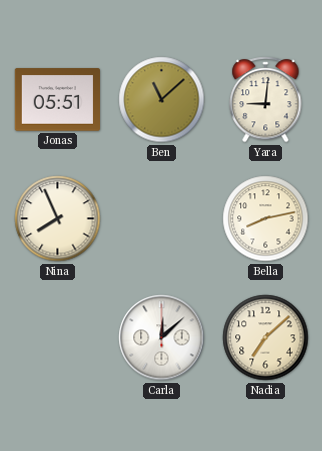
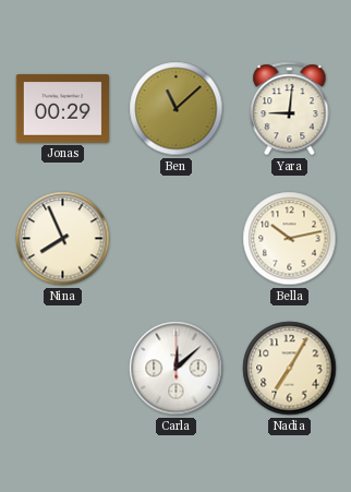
Jonas: 05:51 -> 00:29 (62, 109)
Bella: 8:13 -> 10:13 (290, 239)
Nadia: 7:08 -> 7:05 (290, 369)
